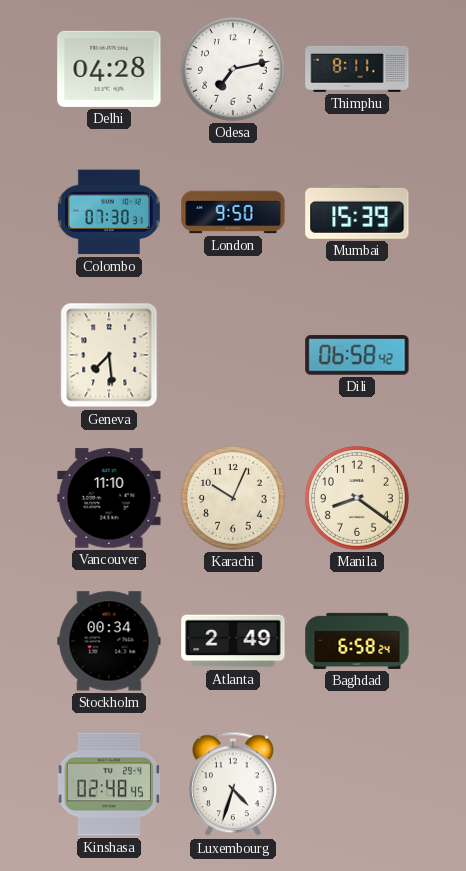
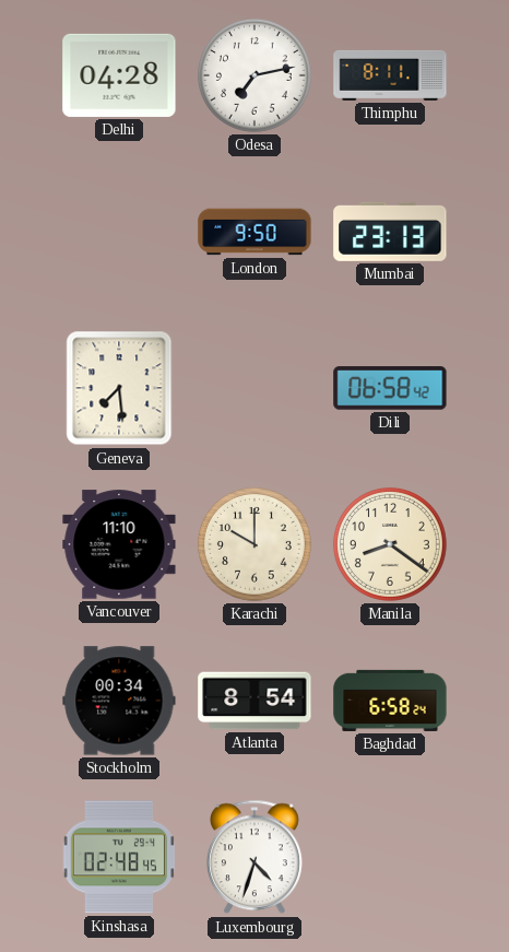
Colombo: 07:30 -> none (109, 212)
Mumbai: 15:39 -> 23:13 (390, 232)
Karachi: 10:04 -> 10:00 (254, 544)
Atlanta: 2:49 -> 8:54 (254, 701)
